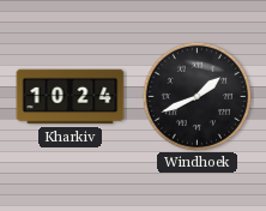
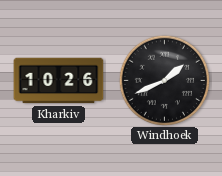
Kharkiv: 10:24 -> 10:26 (59, 81)
